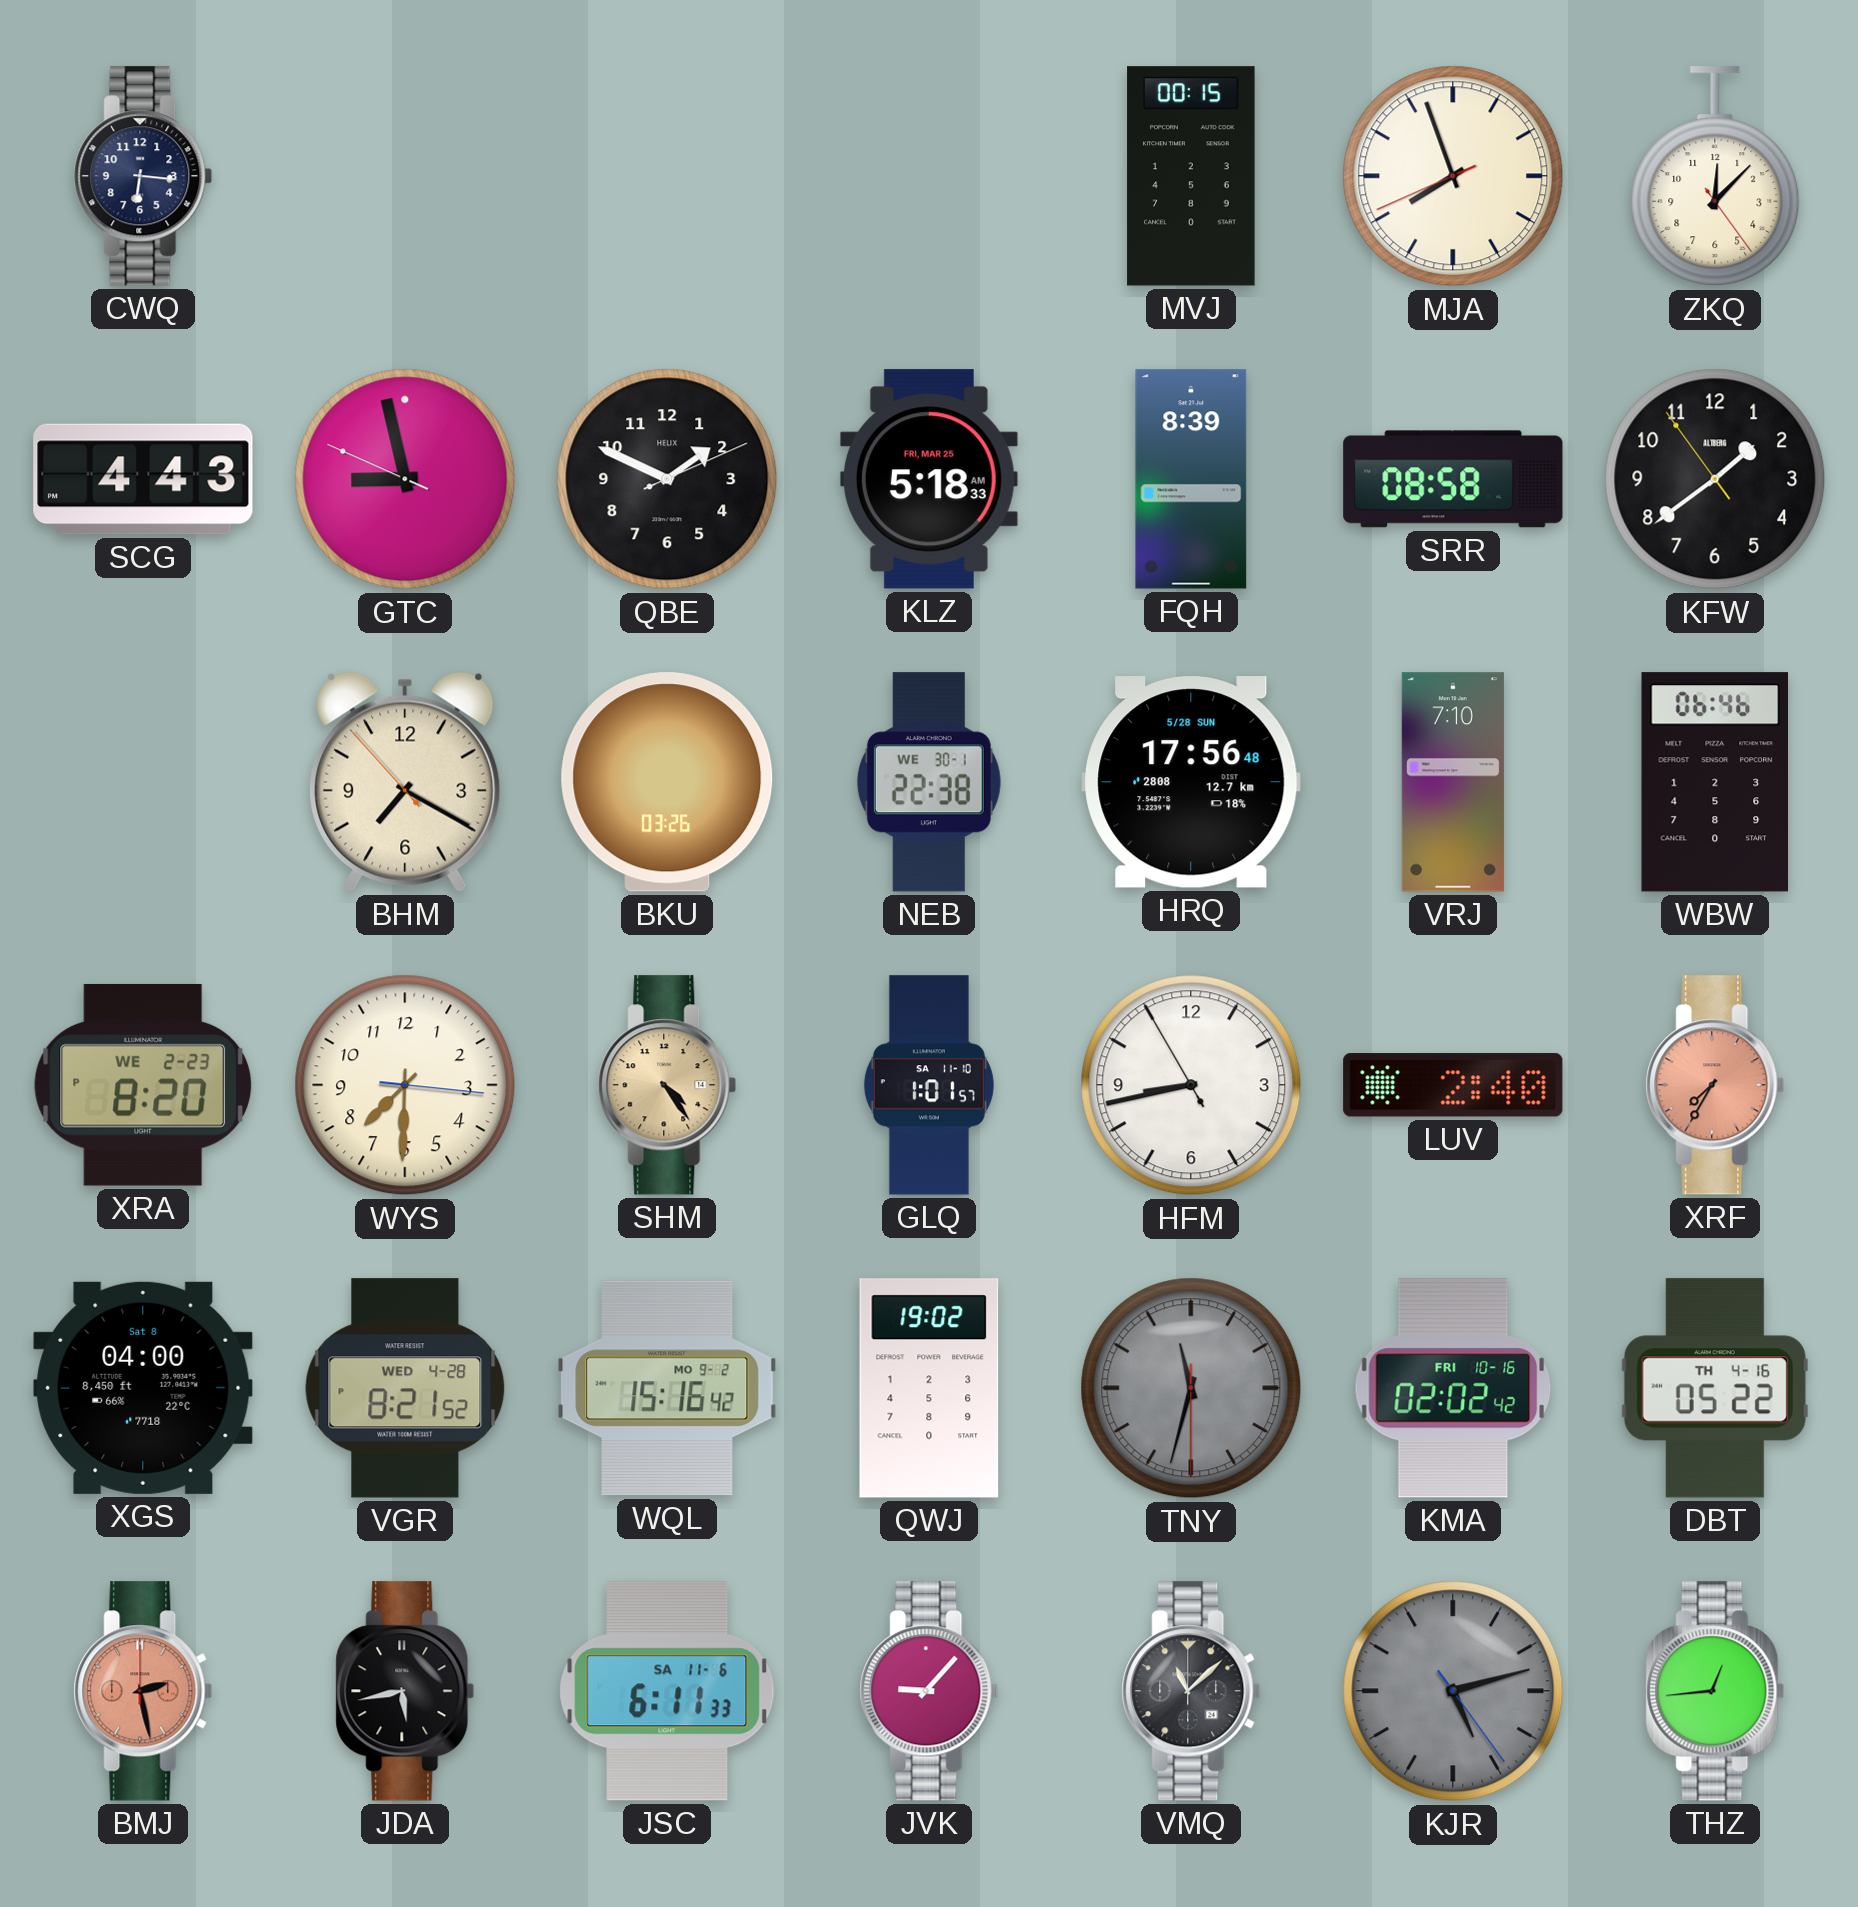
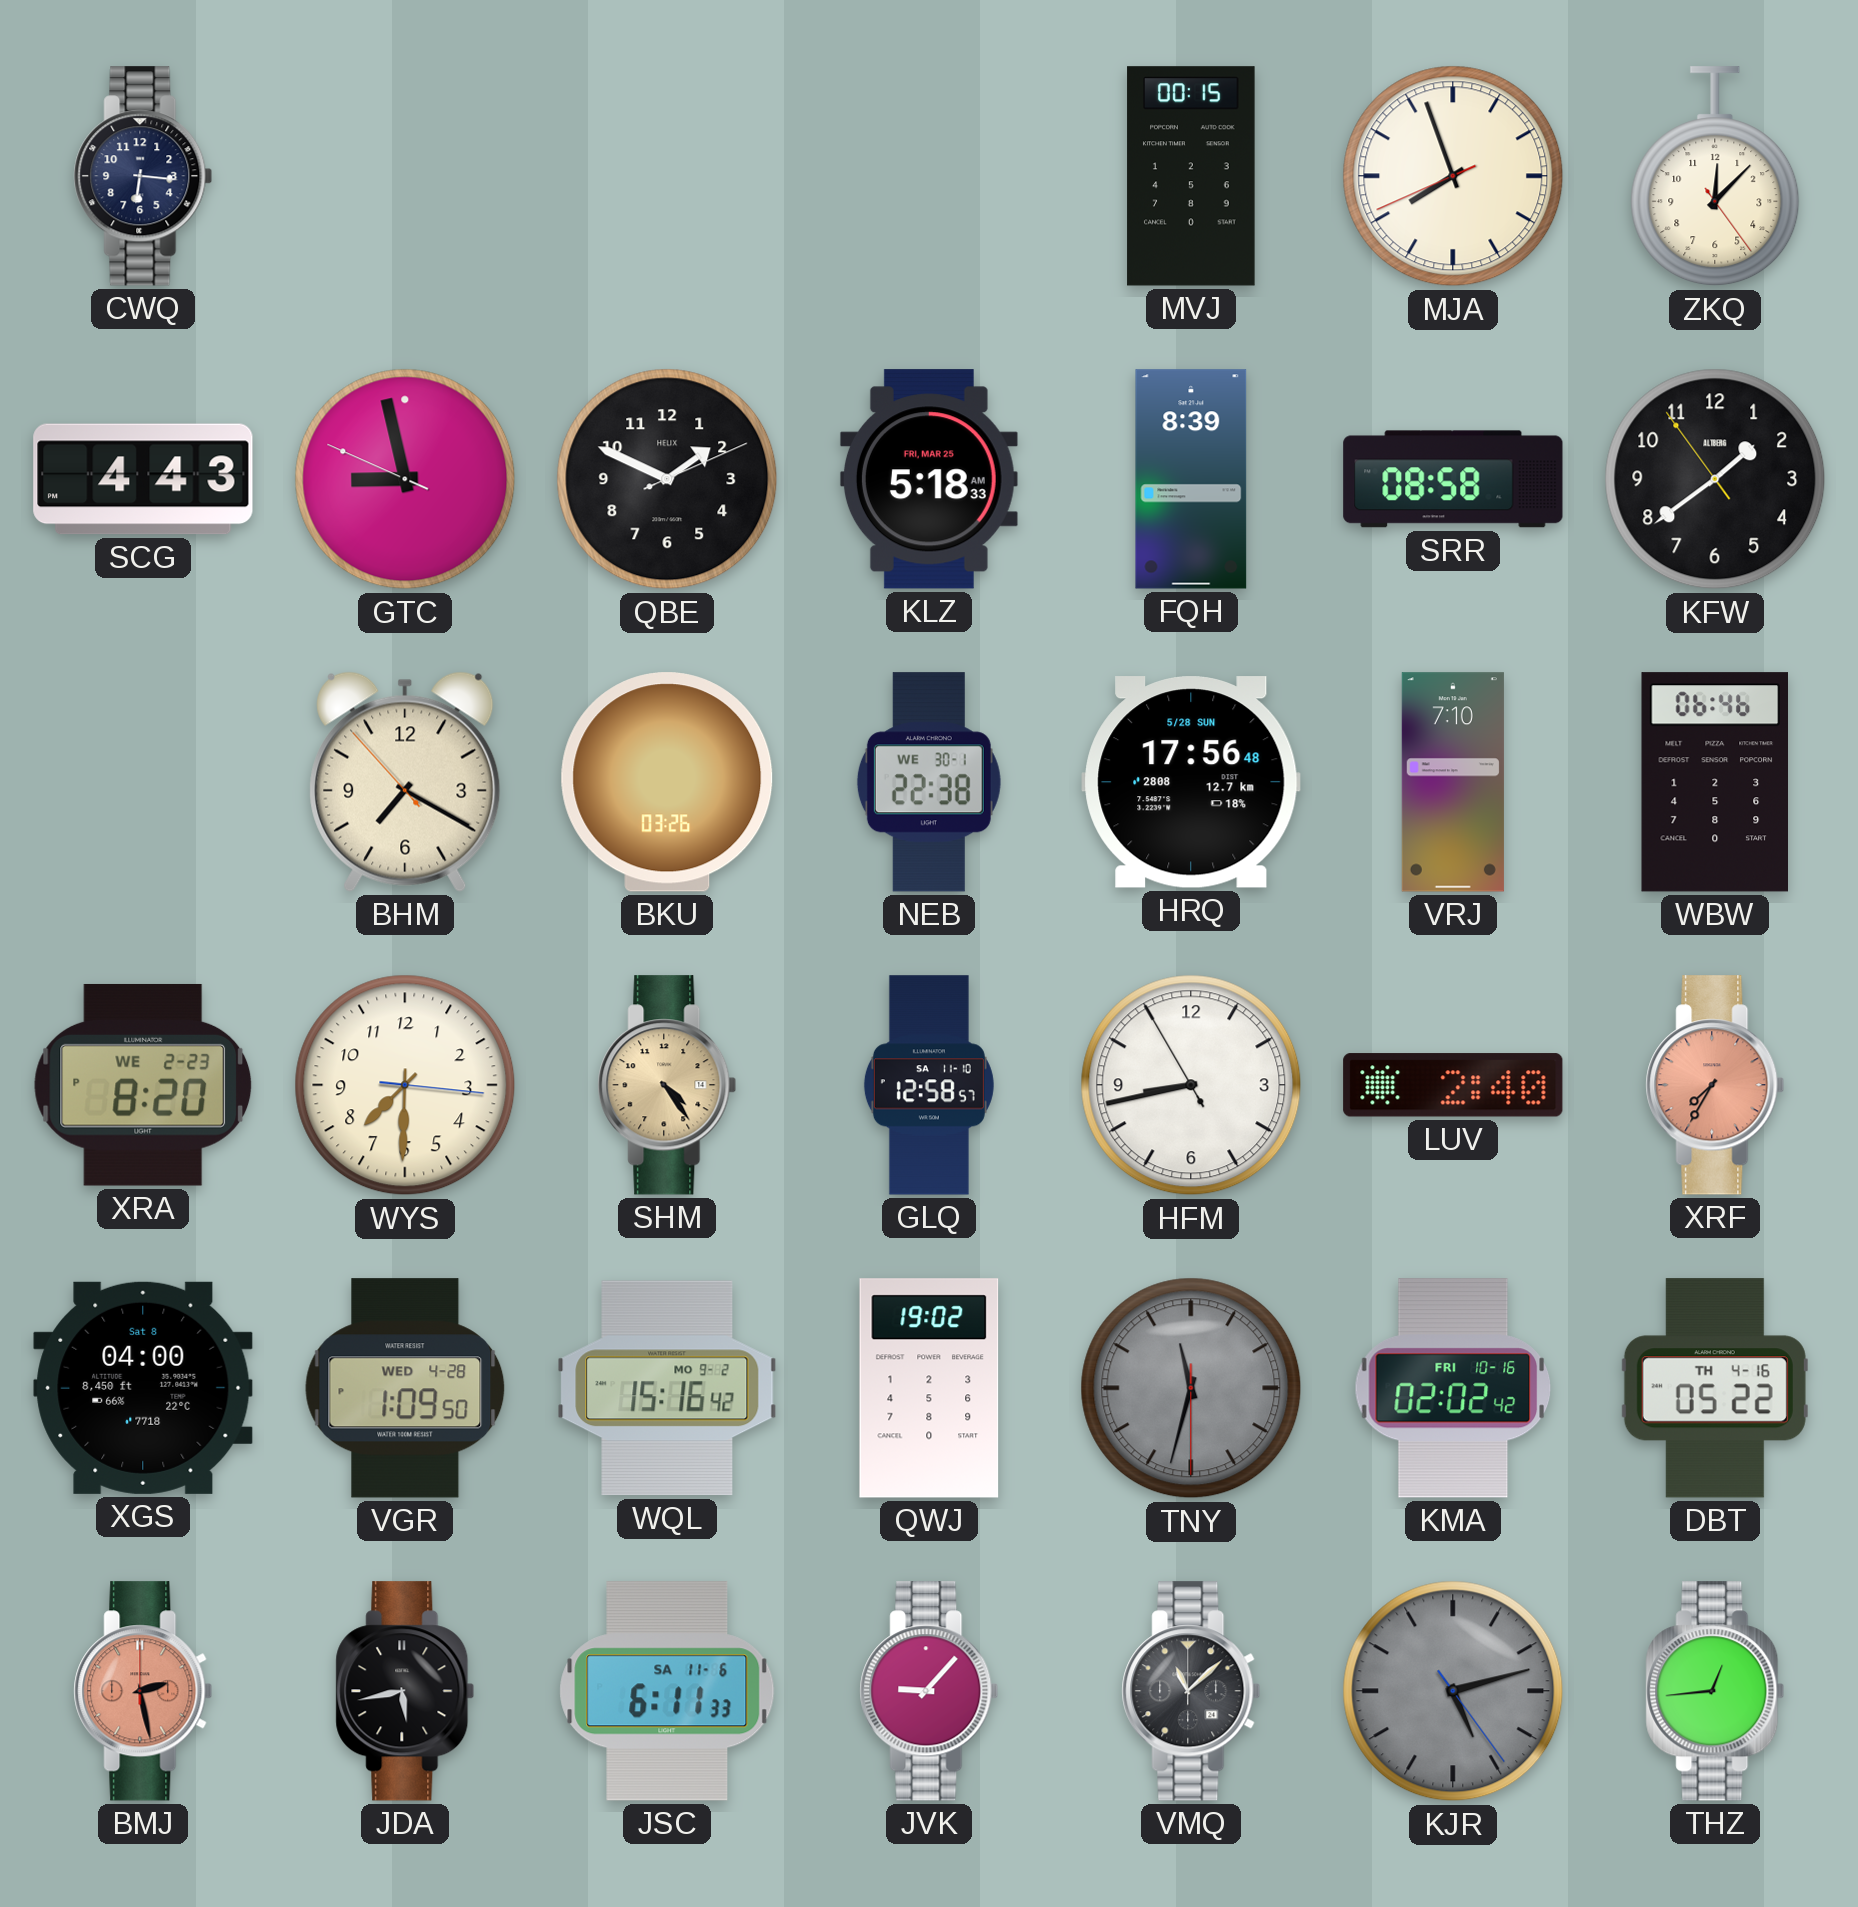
GLQ: 1:01 -> 12:58 (929, 1085)
VGR: 8:21 -> 1:09 (405, 1388)
